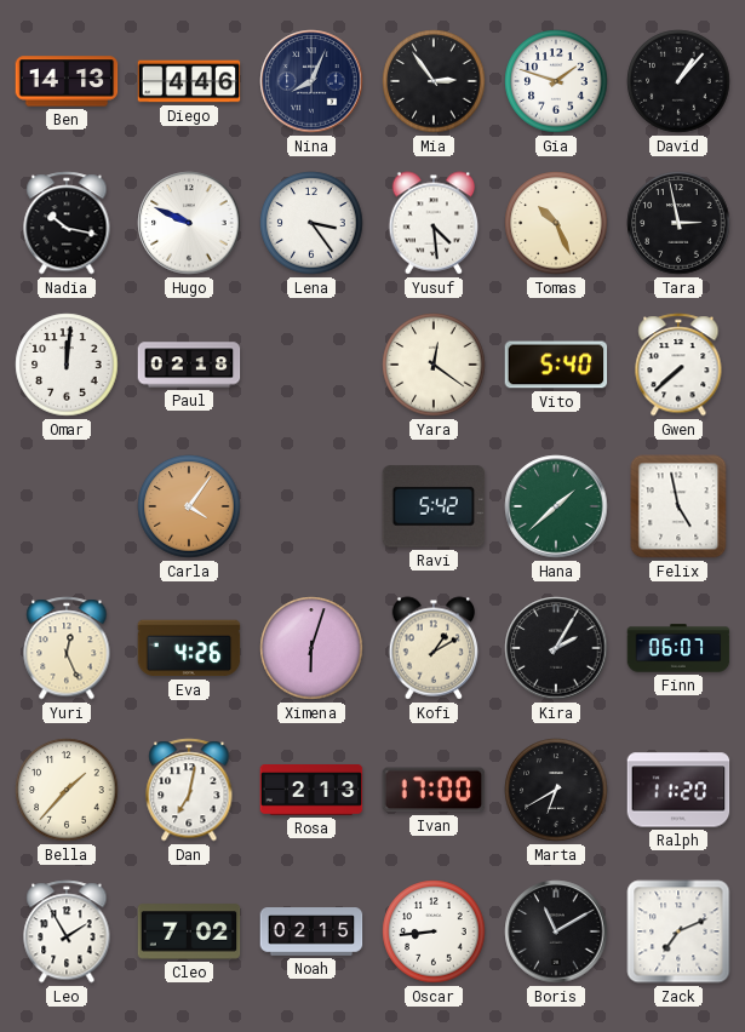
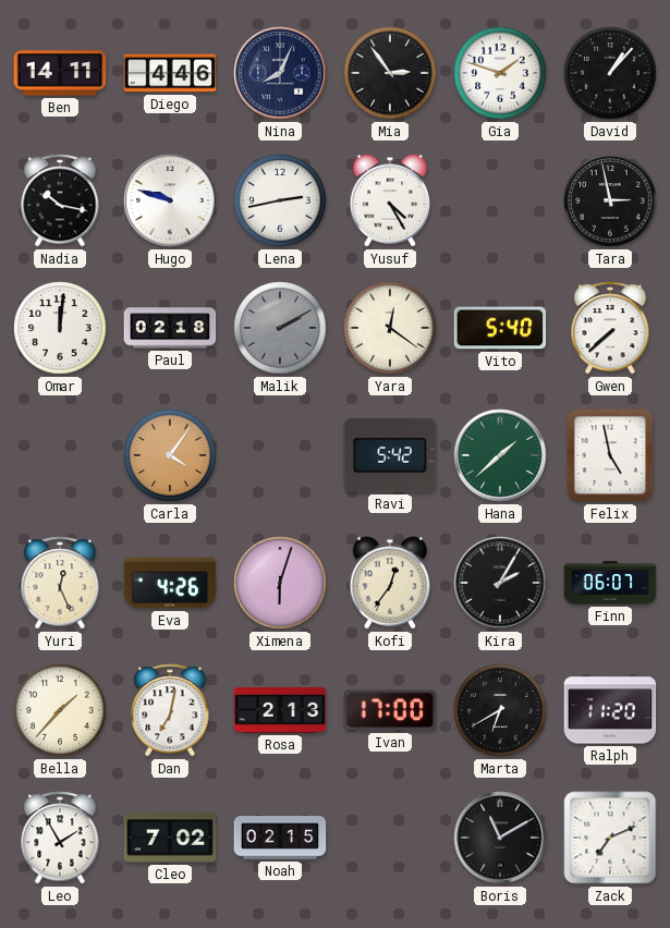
Ben: 14:13 -> 14:11 (60, 73)
Hugo: 9:49 -> 9:48 (170, 200)
Lena: 3:24 -> 2:43 (280, 200)
Yusuf: 4:29 -> 4:25 (390, 200)
Tomas: 10:26 -> none (556, 223)
Malik: none -> 2:10 (280, 328)
Kofi: 1:10 -> 12:36 (390, 583)
Oscar: 8:44 -> none (434, 931)
